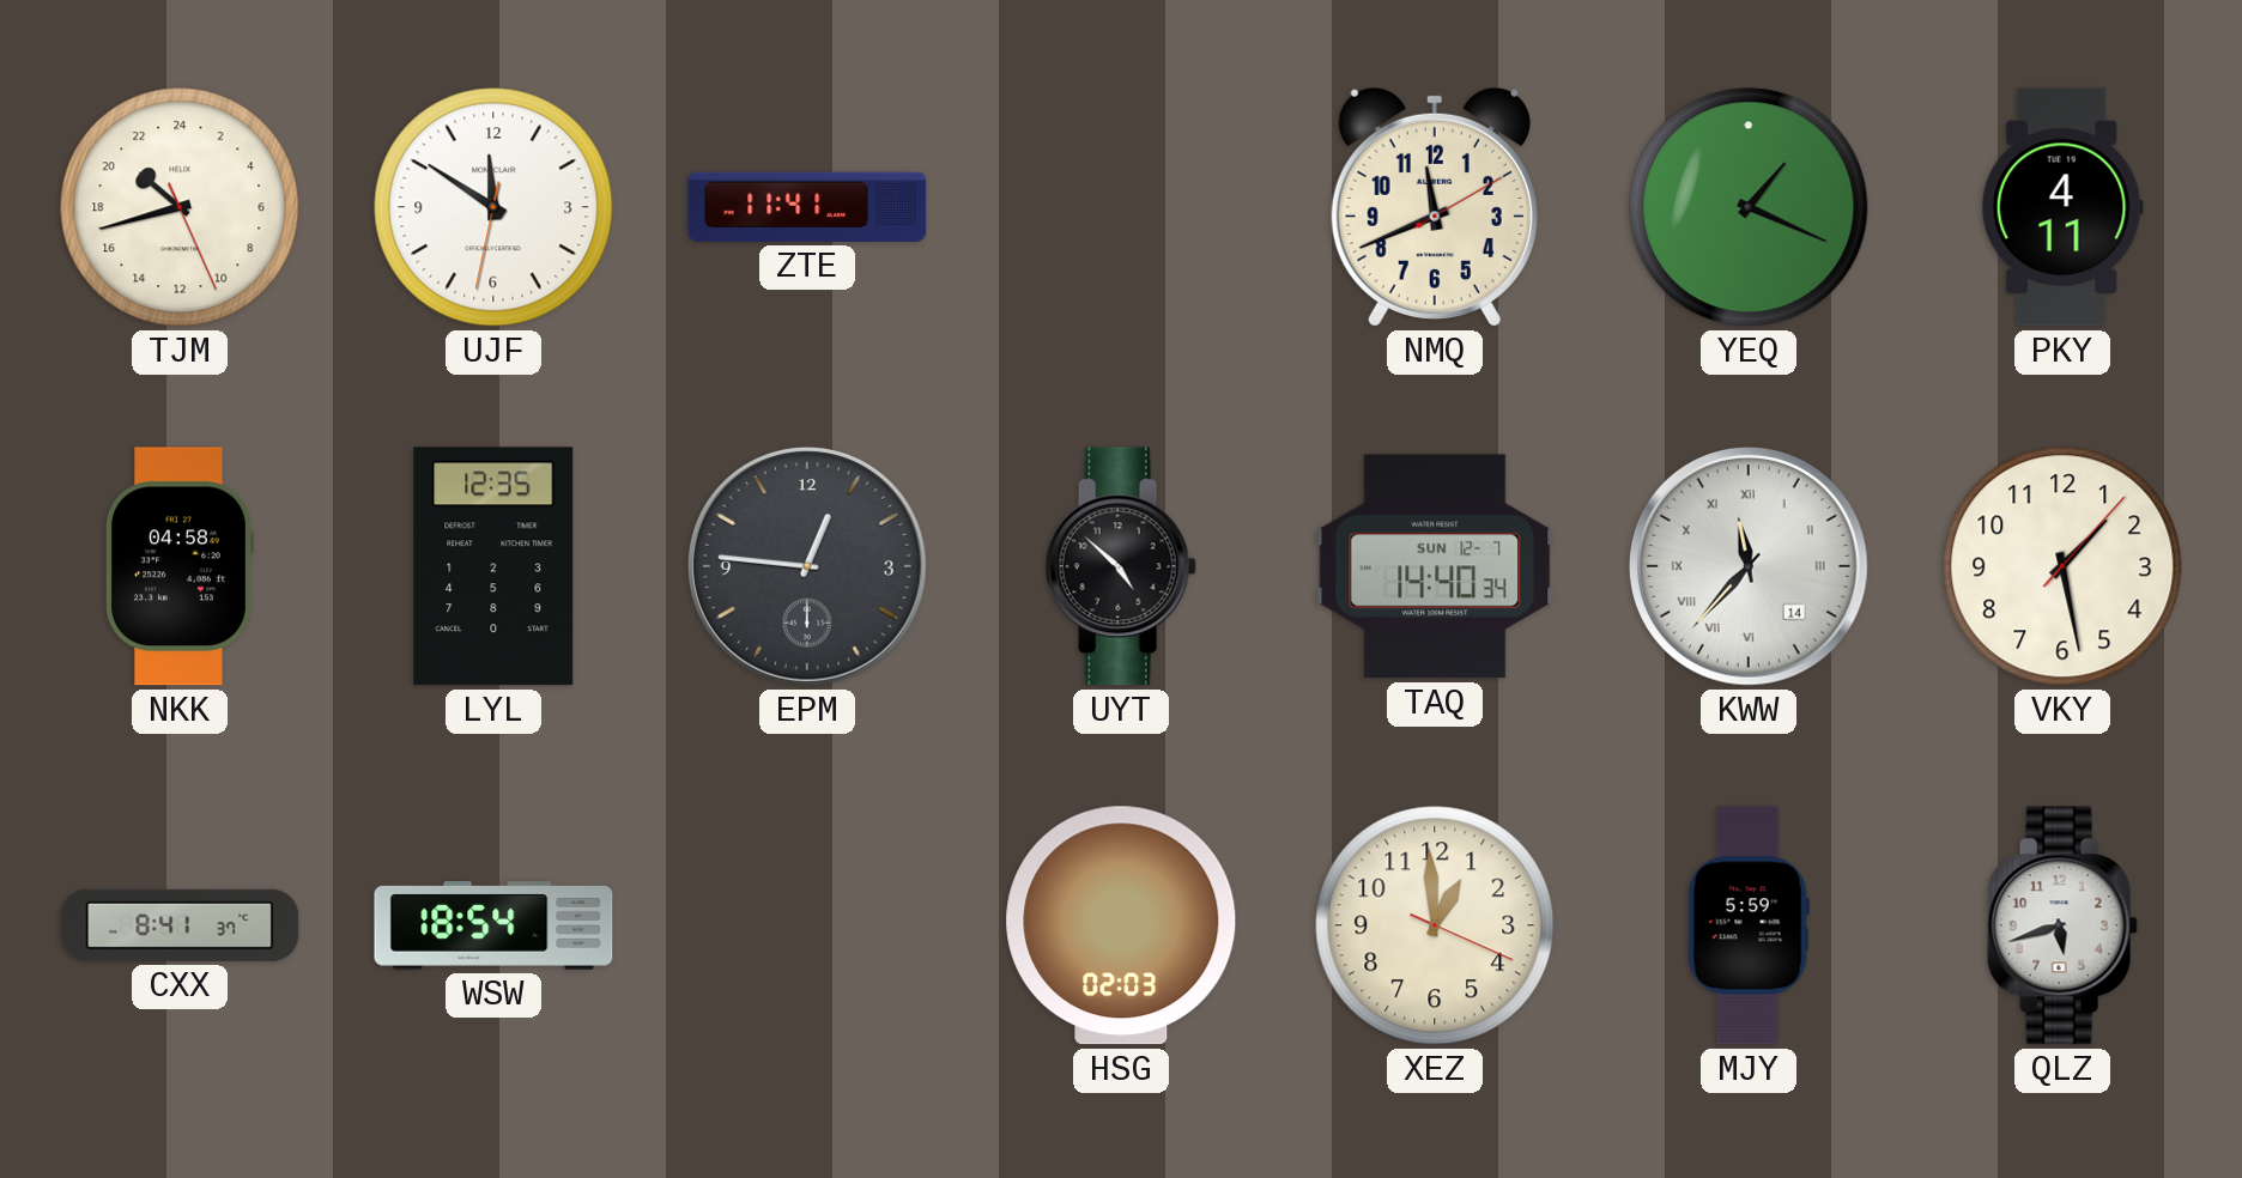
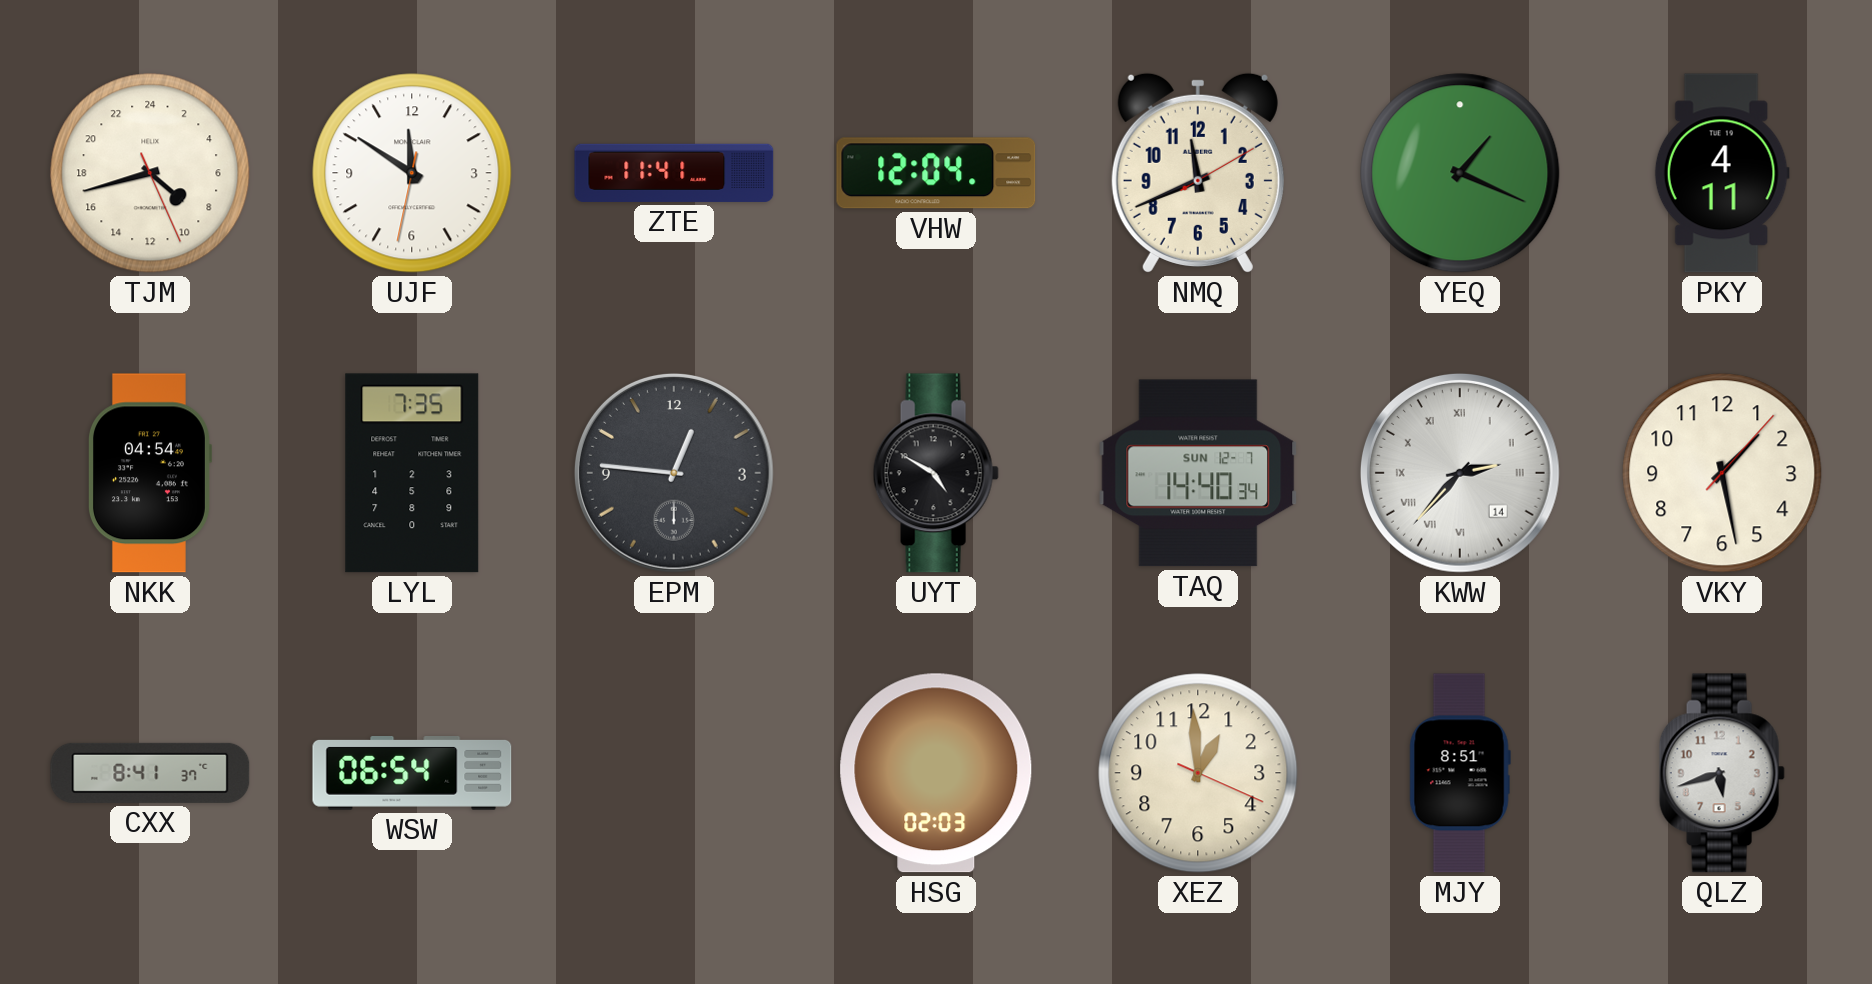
TJM: 20:42 -> 8:42 (150, 173)
VHW: none -> 12:04 (936, 173)
NKK: 04:58 -> 04:54 (149, 473)
LYL: 12:35 -> 7:35 (412, 473)
UYT: 4:52 -> 4:50 (936, 473)
KWW: 11:37 -> 2:37 (1460, 473)
WSW: 18:54 -> 06:54 (412, 774)
MJY: 5:59 -> 8:51 (1460, 773)
